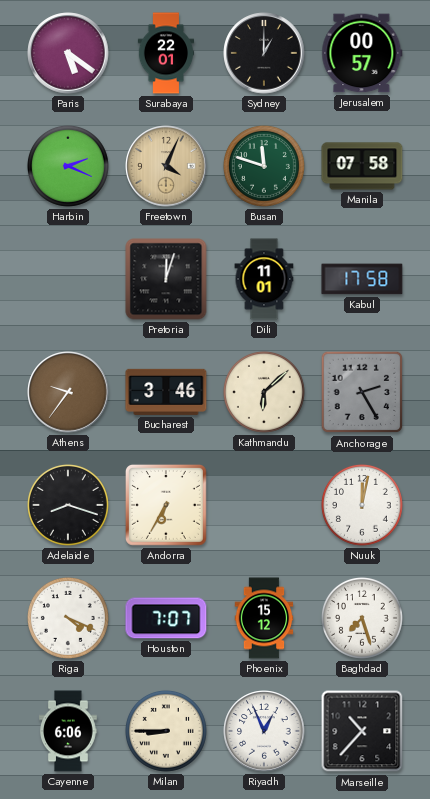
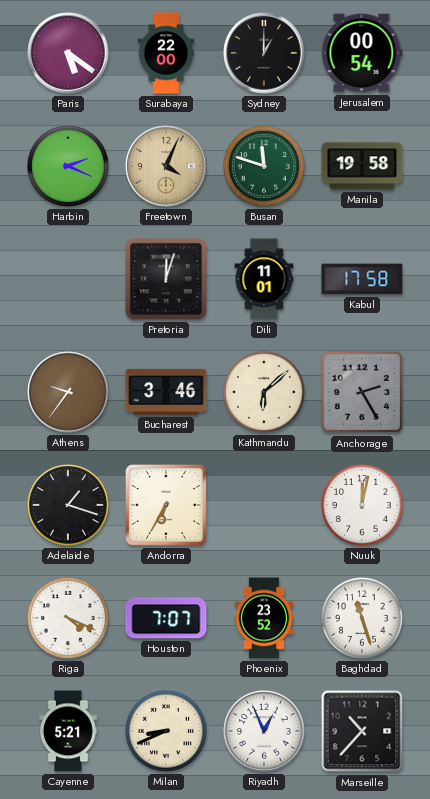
Surabaya: 22:01 -> 22:00 (166, 53)
Jerusalem: 00:57 -> 00:54 (362, 53)
Manila: 07:58 -> 19:58 (362, 166)
Adelaide: 8:18 -> 1:18 (68, 505)
Phoenix: 15:12 -> 23:52 (264, 618)
Baghdad: 7:27 -> 11:27 (362, 618)
Cayenne: 6:06 -> 5:21 (69, 731)
Milan: 8:45 -> 8:41 (166, 731)
